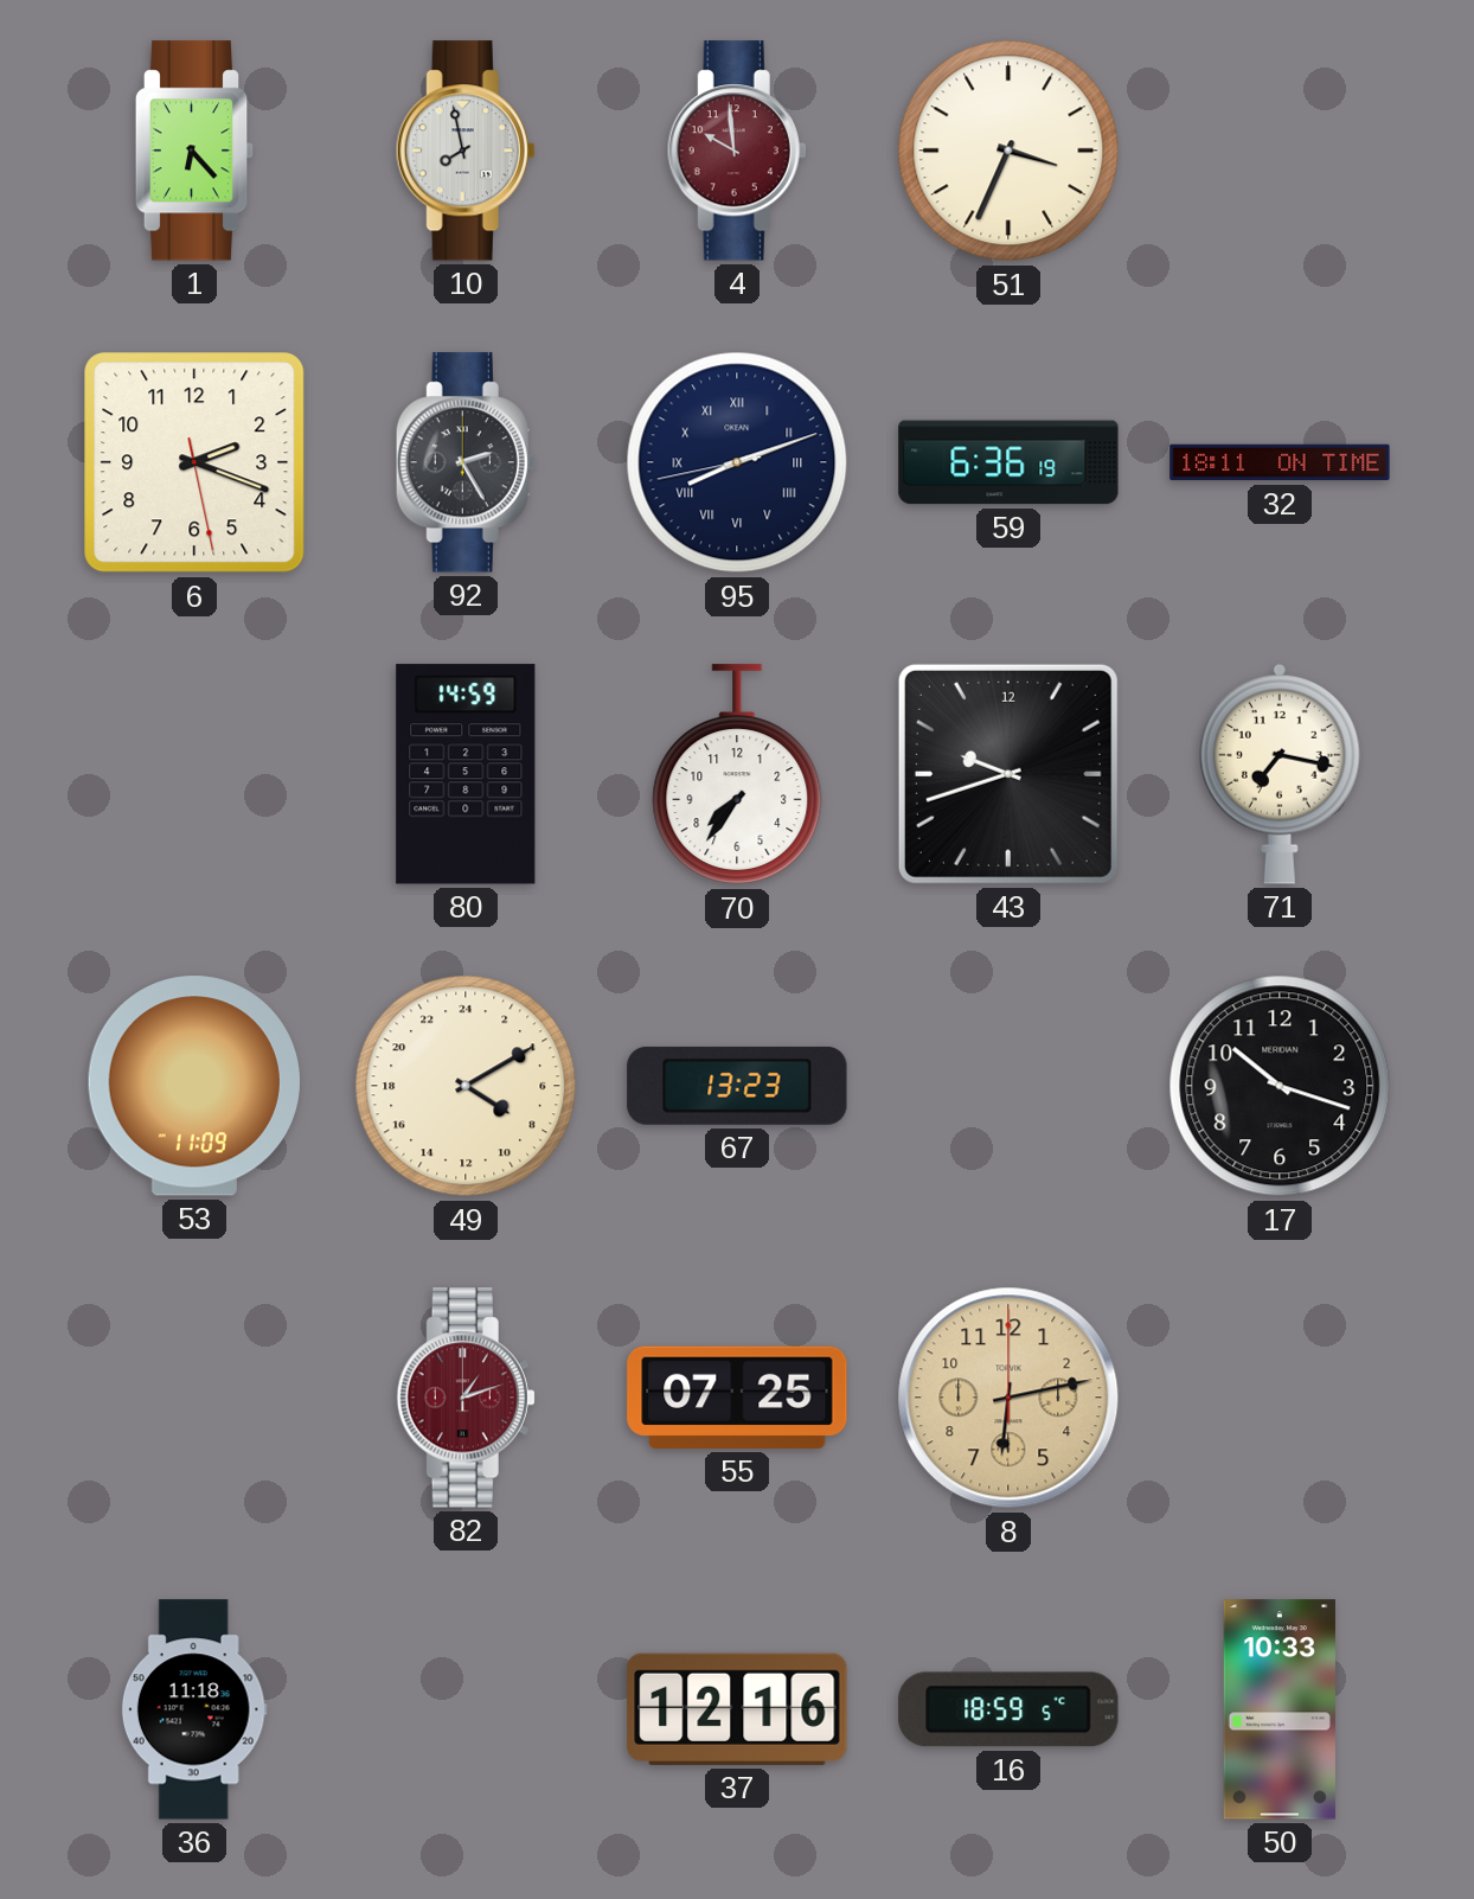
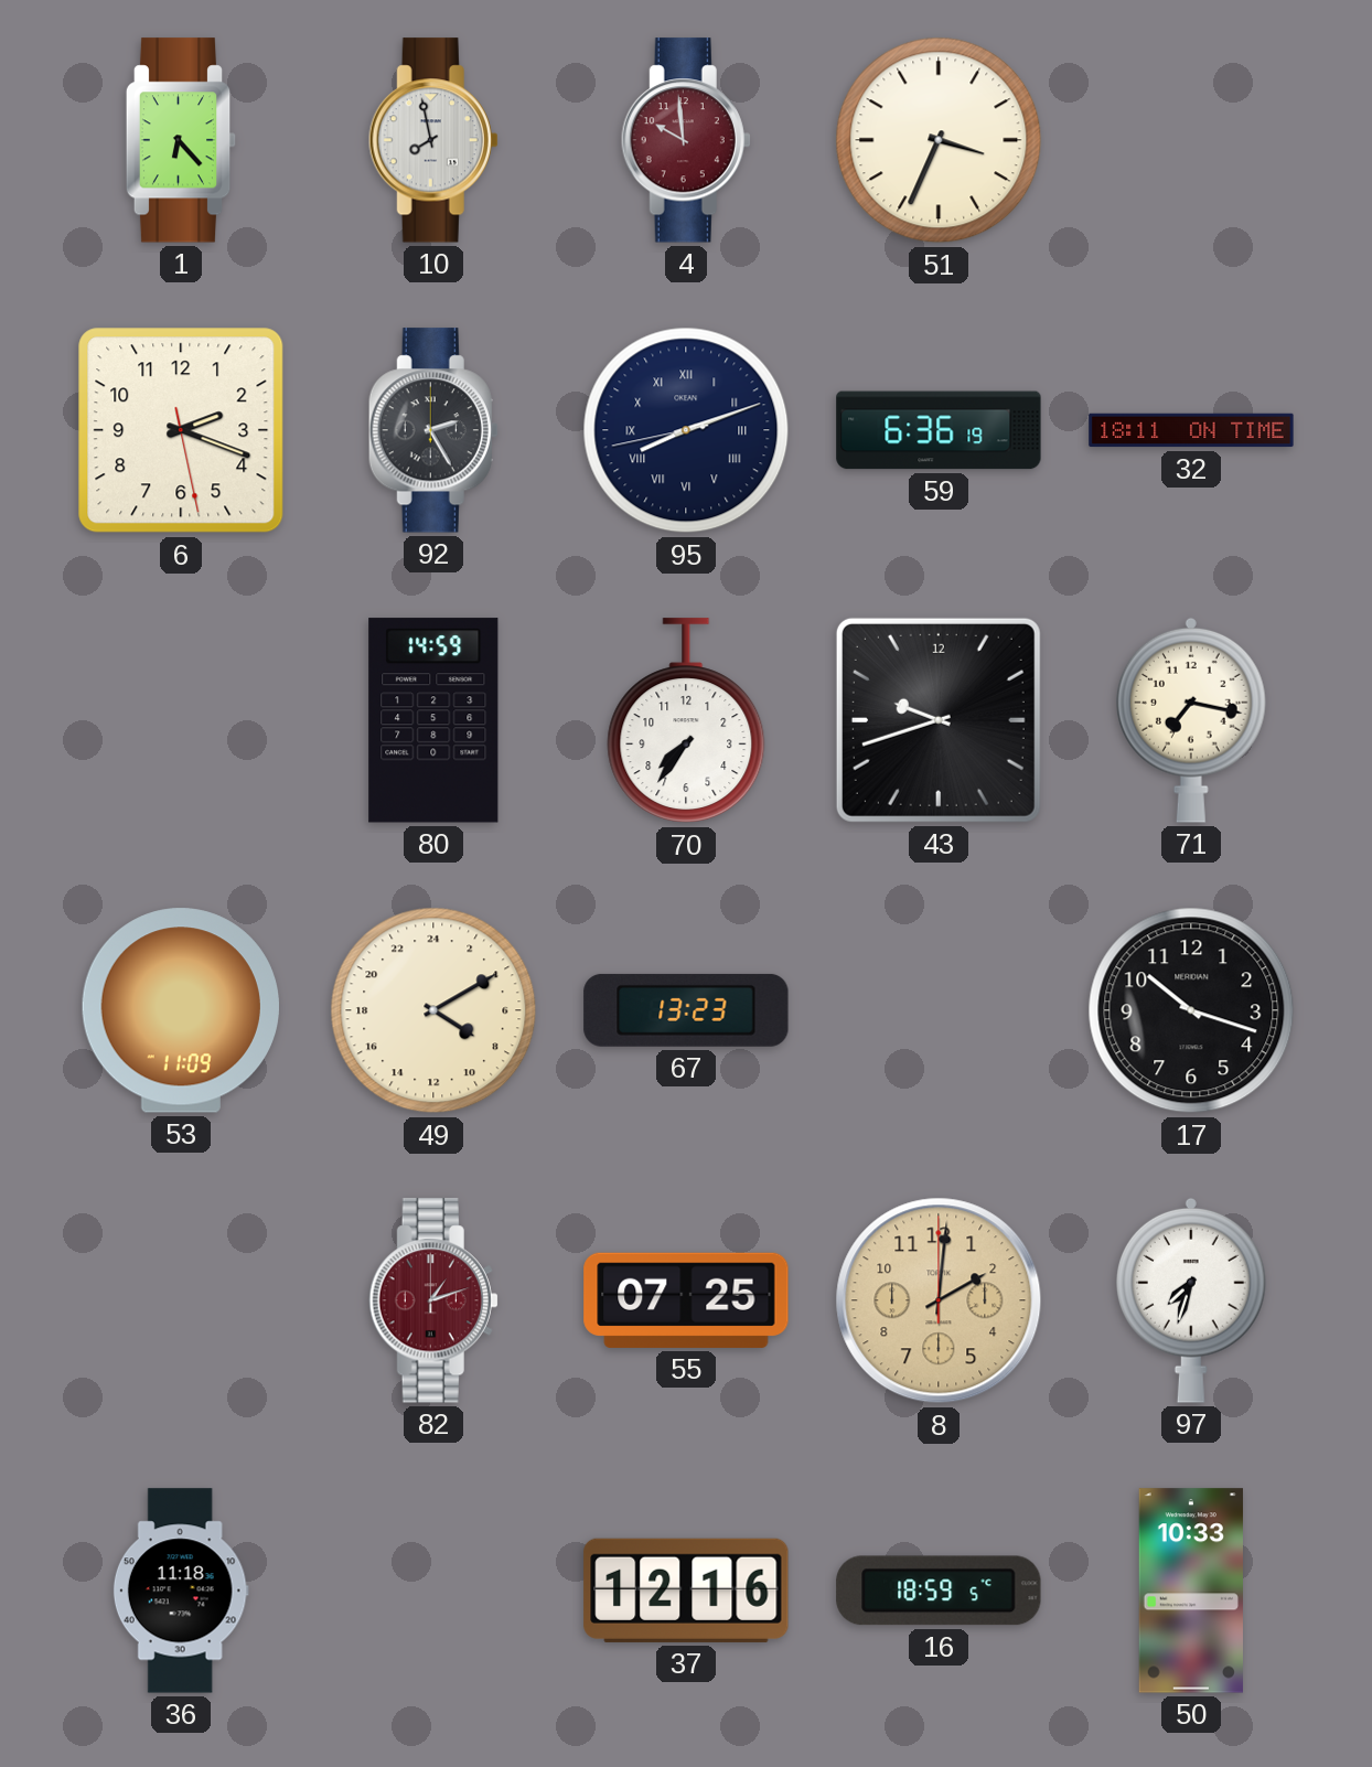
8: 6:13 -> 2:01 (939, 1300)
97: none -> 7:33 (1191, 1300)
